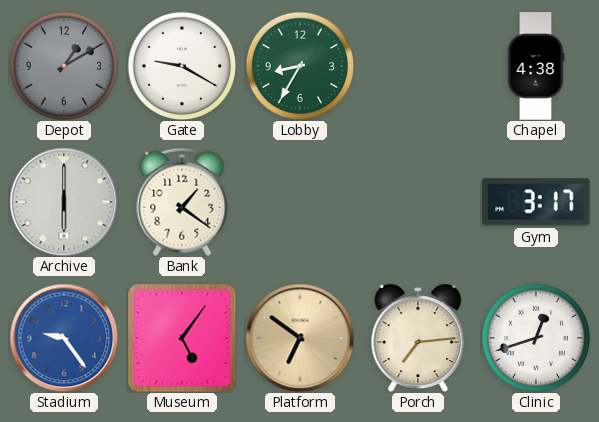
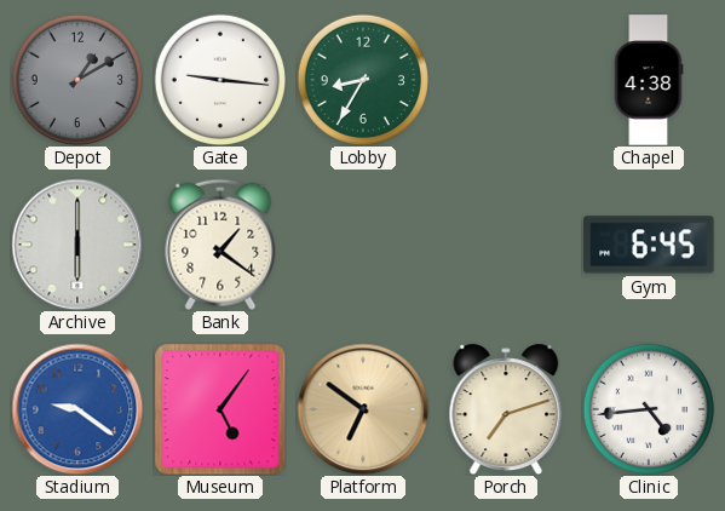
Gate: 9:20 -> 9:16 (219, 79)
Gym: 3:17 -> 6:45 (649, 245)
Stadium: 9:24 -> 9:21 (77, 409)
Porch: 7:14 -> 7:12 (506, 409)
Clinic: 12:42 -> 4:44 (648, 408)
